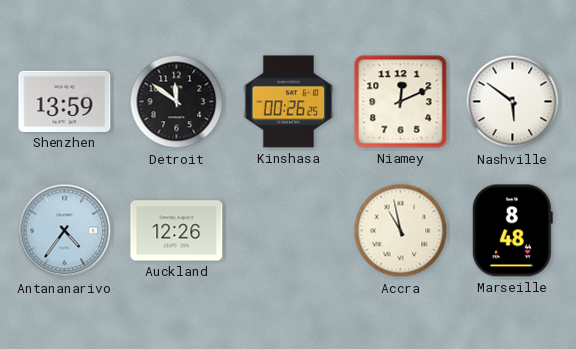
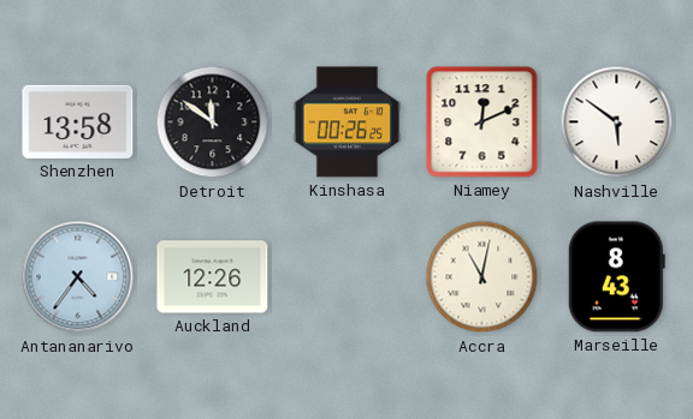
Shenzhen: 13:59 -> 13:58 (78, 121)
Accra: 10:58 -> 11:02 (482, 277)
Marseille: 8:48 -> 8:43 (616, 277)
